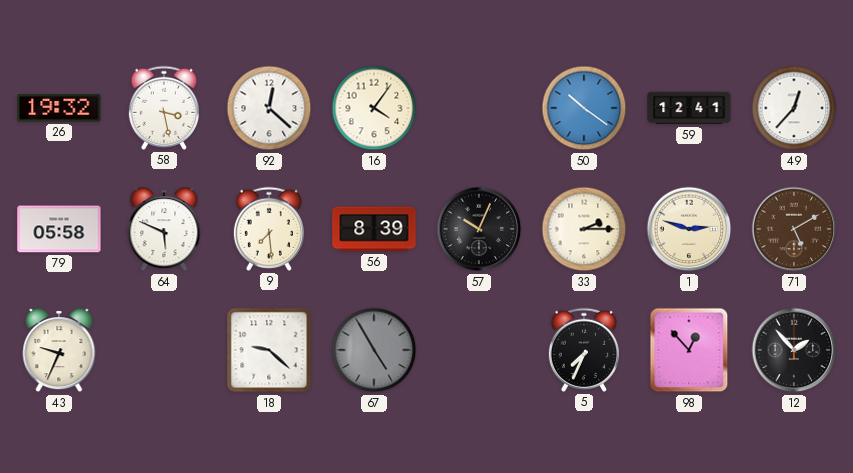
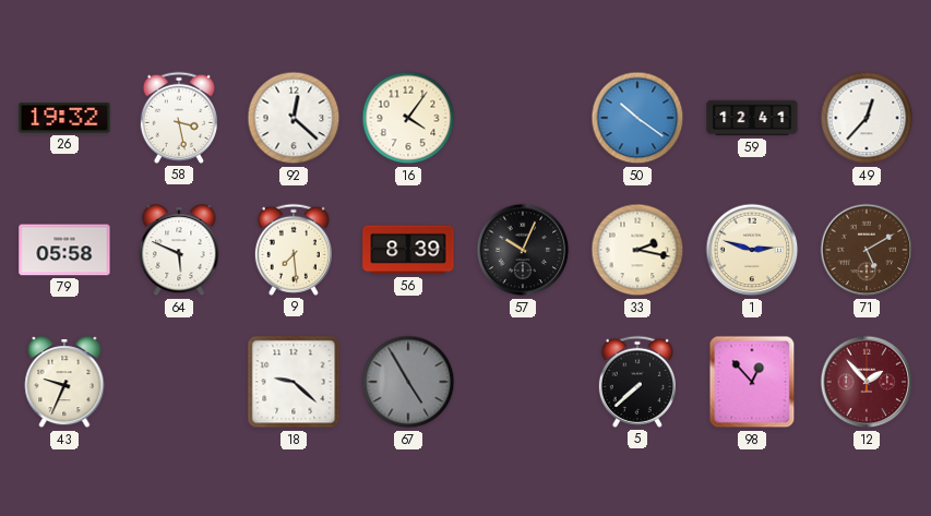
33: 2:15 -> 2:17 (637, 250)
5: 7:34 -> 7:38 (637, 382)
12 dial: black -> burgundy (867, 382)
